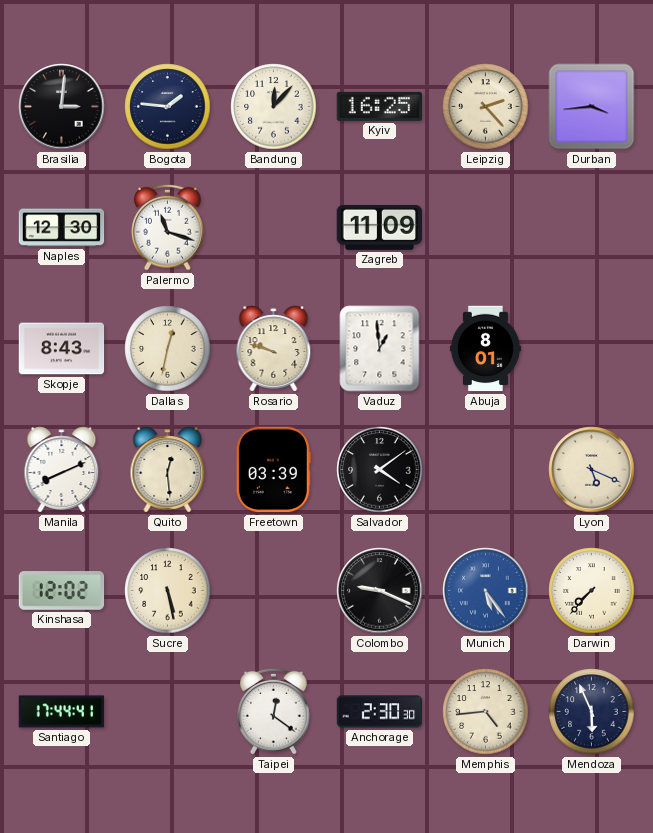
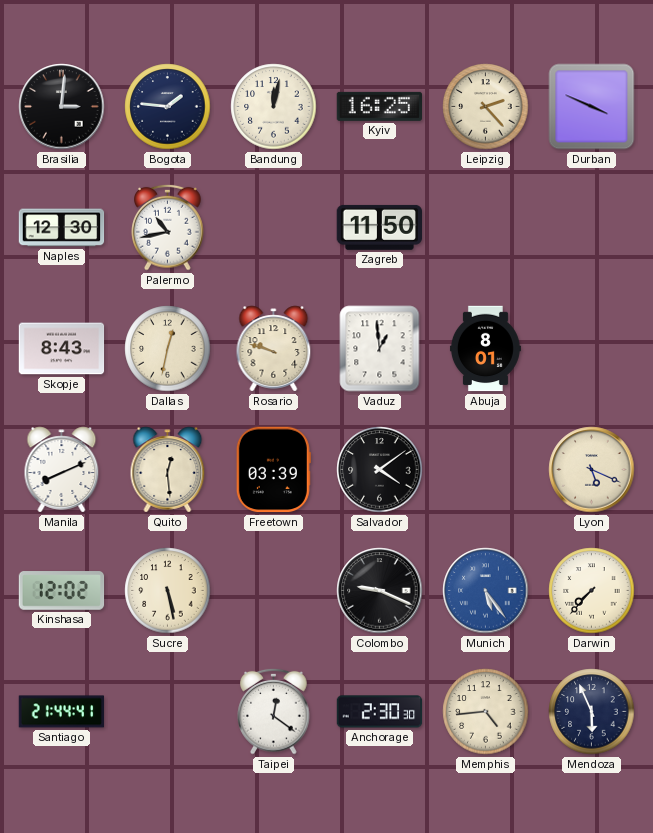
Bandung: 12:07 -> 12:02 (274, 107)
Durban: 3:44 -> 3:49 (592, 107)
Palermo: 11:18 -> 10:43 (168, 227)
Zagreb: 11:09 -> 11:50 (380, 227)
Santiago: 17:44 -> 21:44 (62, 712)
